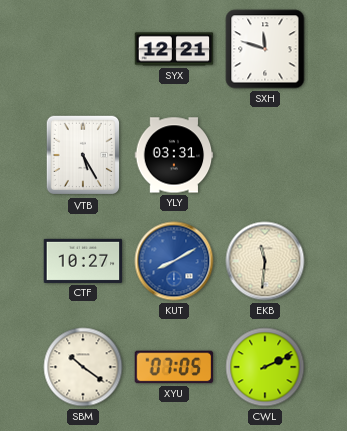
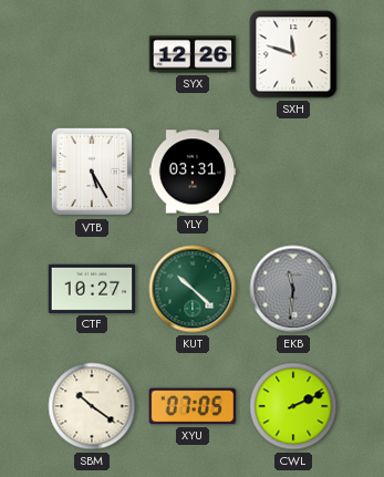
SYX: 12:21 -> 12:26 (193, 54)
KUT: 8:10 -> 10:22 (193, 289)
KUT dial: blue -> green (193, 289)
EKB dial: cream -> grey (293, 289)
